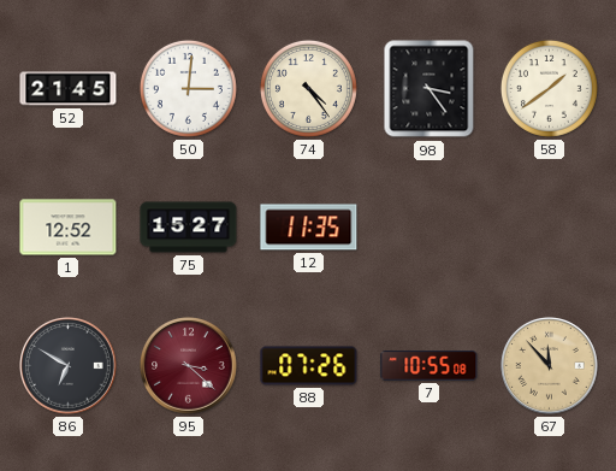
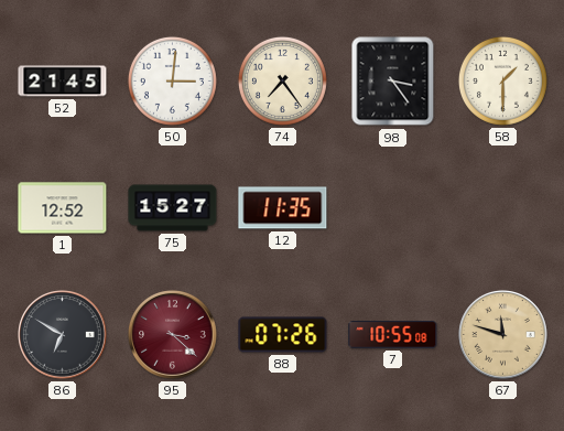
74: 4:24 -> 7:24 (282, 80)
58: 1:39 -> 1:30 (502, 80)
67: 11:53 -> 11:48 (503, 335)
